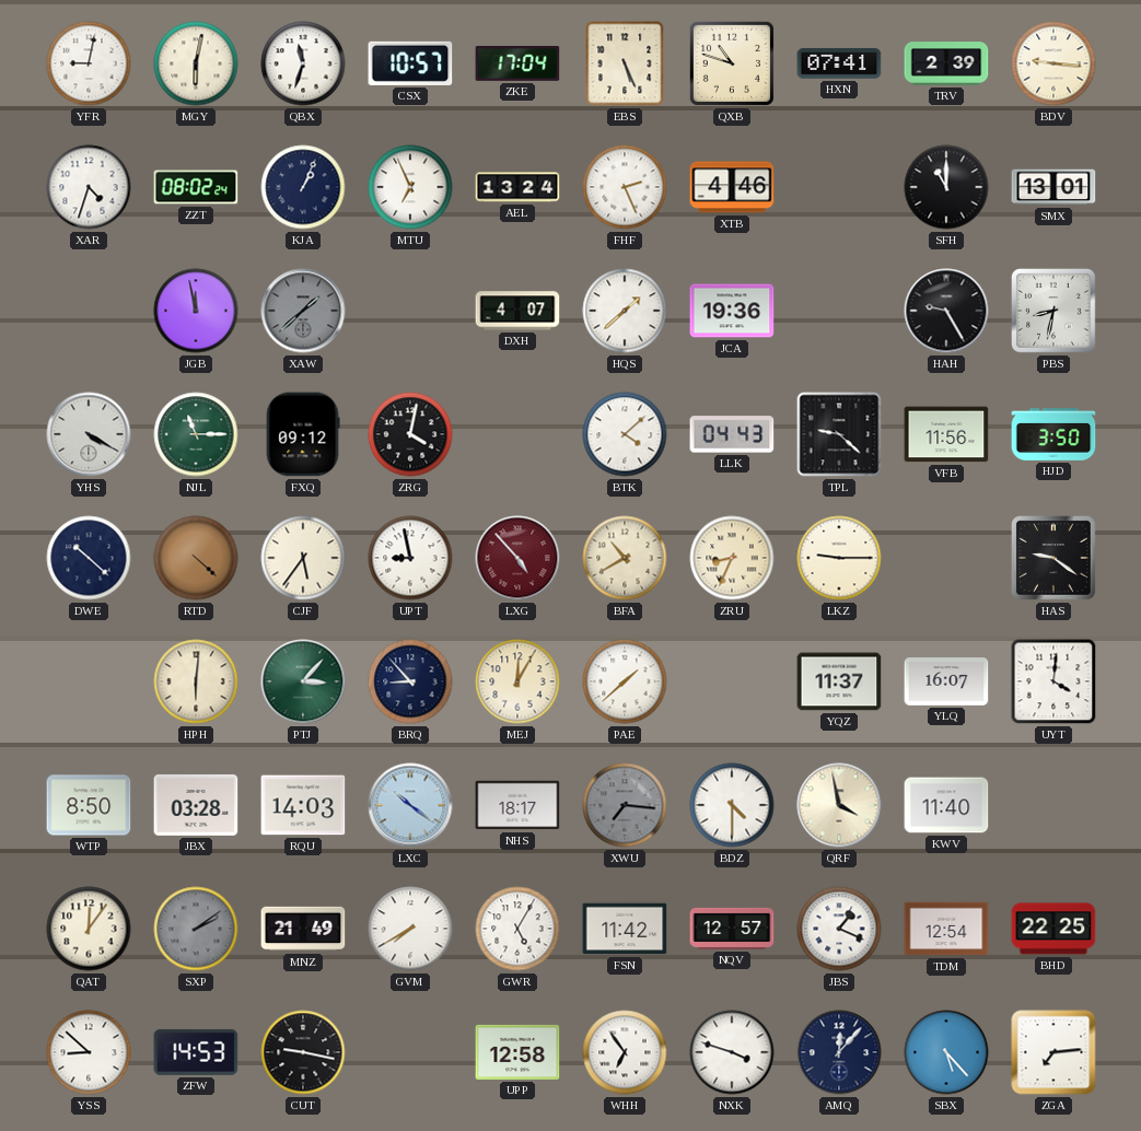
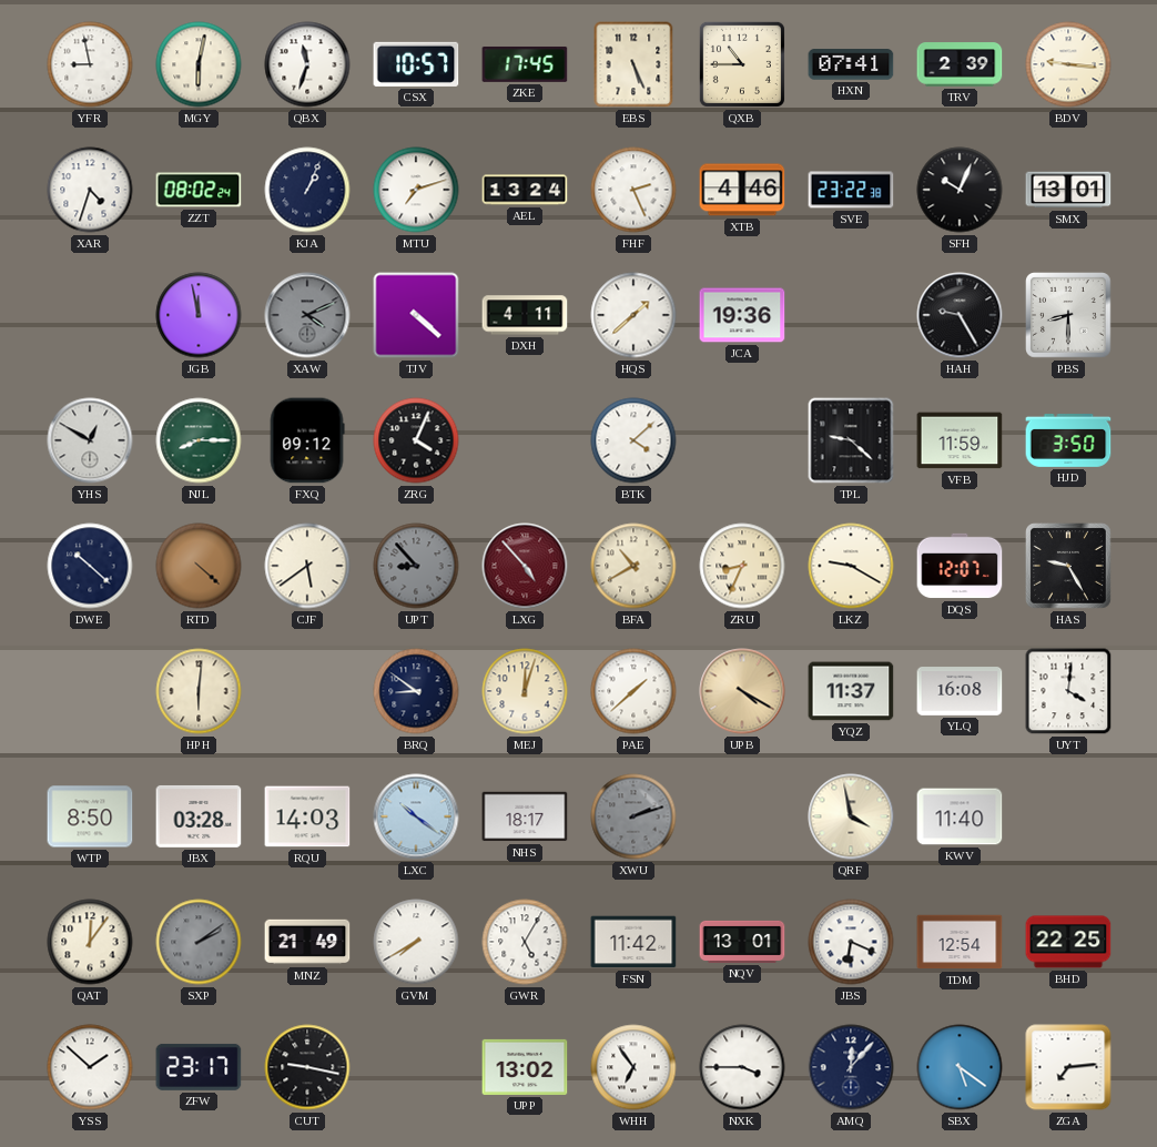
YFR: 9:02 -> 8:58 (90, 64)
ZKE: 17:04 -> 17:45 (525, 64)
QXB: 10:48 -> 10:45 (742, 64)
MTU: 6:56 -> 7:12 (416, 190)
SVE: none -> 23:22 (851, 190)
SFH: 11:00 -> 10:04 (960, 190)
XAW: 1:38 -> 4:11 (307, 315)
TJV: none -> 4:22 (416, 315)
DXH: 4:07 -> 4:11 (525, 315)
PBS: 8:32 -> 8:30 (1069, 316)
YHS: 4:20 -> 12:50 (90, 440)
NJL: 11:15 -> 8:15 (199, 440)
ZRG: 4:02 -> 4:04 (416, 440)
LLK: 04:43 -> none (732, 434)
VFB: 11:56 -> 11:59 (960, 440)
CJF: 5:36 -> 5:39 (307, 566)
UPT: 8:58 -> 8:53 (416, 566)
UPT dial: white -> grey (416, 566)
LKZ: 9:15 -> 9:20 (851, 566)
DQS: none -> 12:07 (960, 566)
HAS: 9:21 -> 9:25 (1069, 567)
PTJ: 3:07 -> none (303, 681)
BRQ: 8:53 -> 8:51 (416, 691)
MEJ: 12:05 -> 12:03 (525, 691)
UPB: none -> 4:20 (742, 691)
YLQ: 16:07 -> 16:08 (960, 692)
XWU: 7:16 -> 2:12 (633, 816)
BDZ: 4:30 -> none (732, 805)
NQV: 12:57 -> 13:01 (742, 942)
JBS: 1:19 -> 6:19 (851, 942)
YSS: 8:52 -> 1:52 (90, 1067)
ZFW: 14:53 -> 23:17 (199, 1067)
UPP: 12:58 -> 13:02 (525, 1067)
NXK: 3:48 -> 3:45 (742, 1067)
SBX: 5:23 -> 5:21 (960, 1067)
